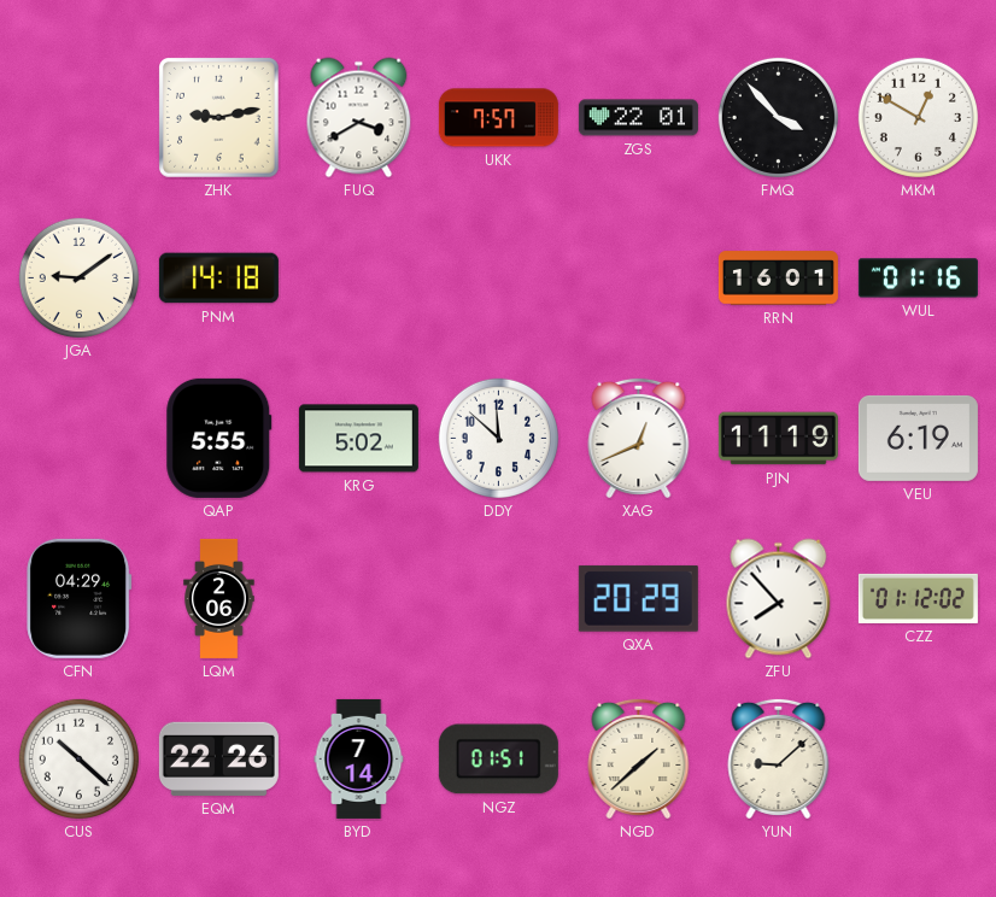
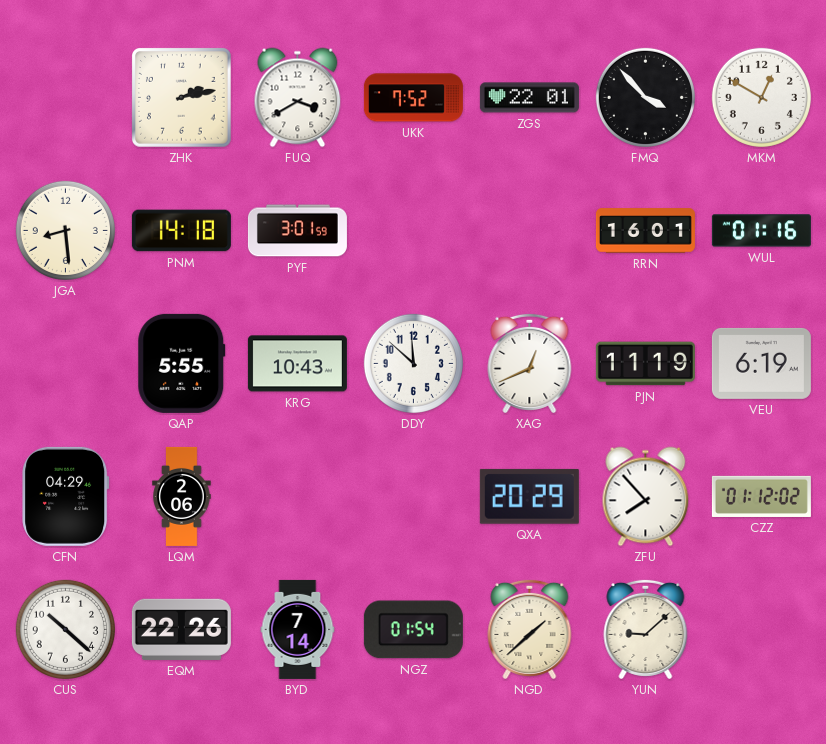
ZHK: 9:13 -> 2:13 (182, 98)
UKK: 7:57 -> 7:52 (413, 98)
JGA: 9:09 -> 8:29 (65, 230)
PYF: none -> 3:01 (297, 231)
KRG: 5:02 -> 10:43 (297, 364)
NGZ: 01:51 -> 01:54 (413, 630)
